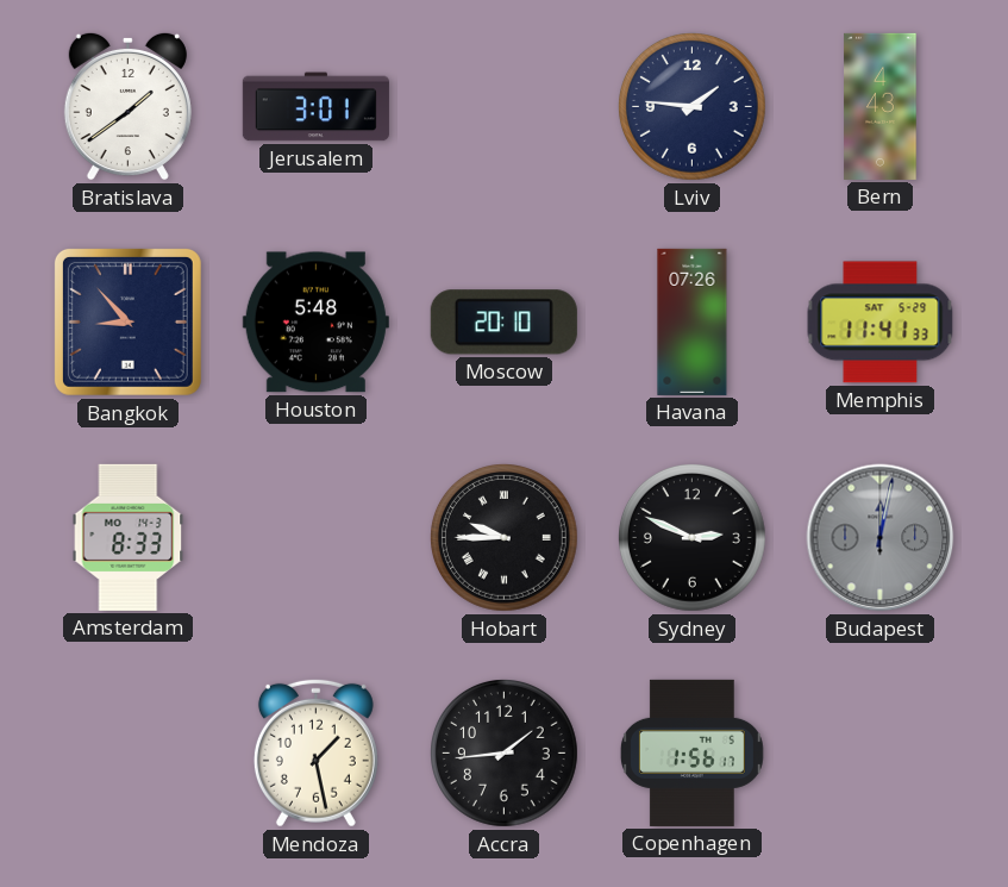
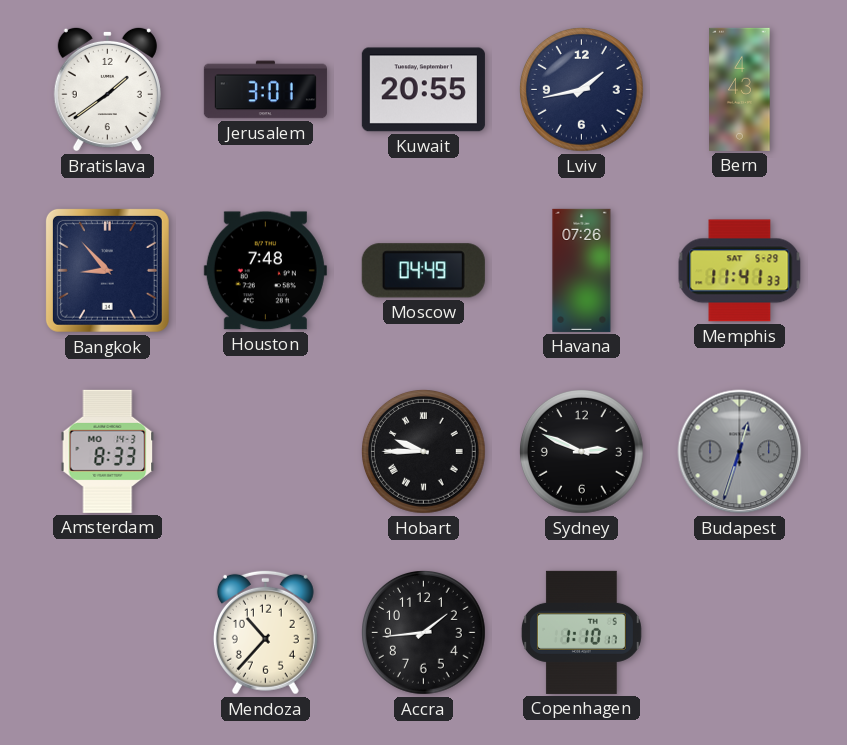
Kuwait: none -> 20:55 (423, 90)
Lviv: 1:46 -> 1:43 (582, 90)
Houston: 5:48 -> 7:48 (265, 271)
Moscow: 20:10 -> 04:49 (423, 271)
Budapest: 12:02 -> 12:33 (740, 452)
Mendoza: 1:28 -> 10:37 (265, 632)
Copenhagen: 1:56 -> 1:10 (581, 632)
